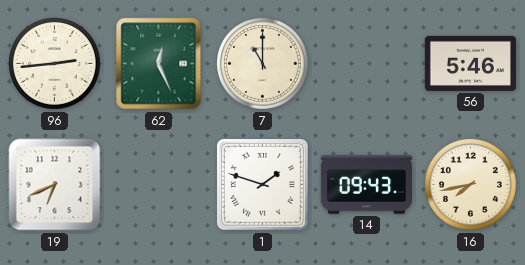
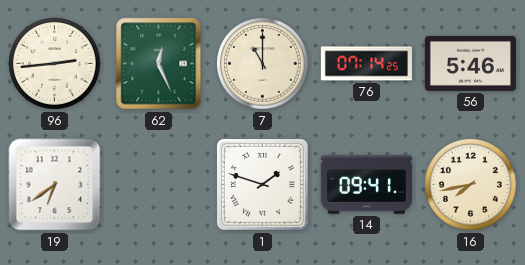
76: none -> 07:14 (366, 64)
19: 6:41 -> 6:39 (55, 185)
14: 09:43 -> 09:41 (366, 185)
